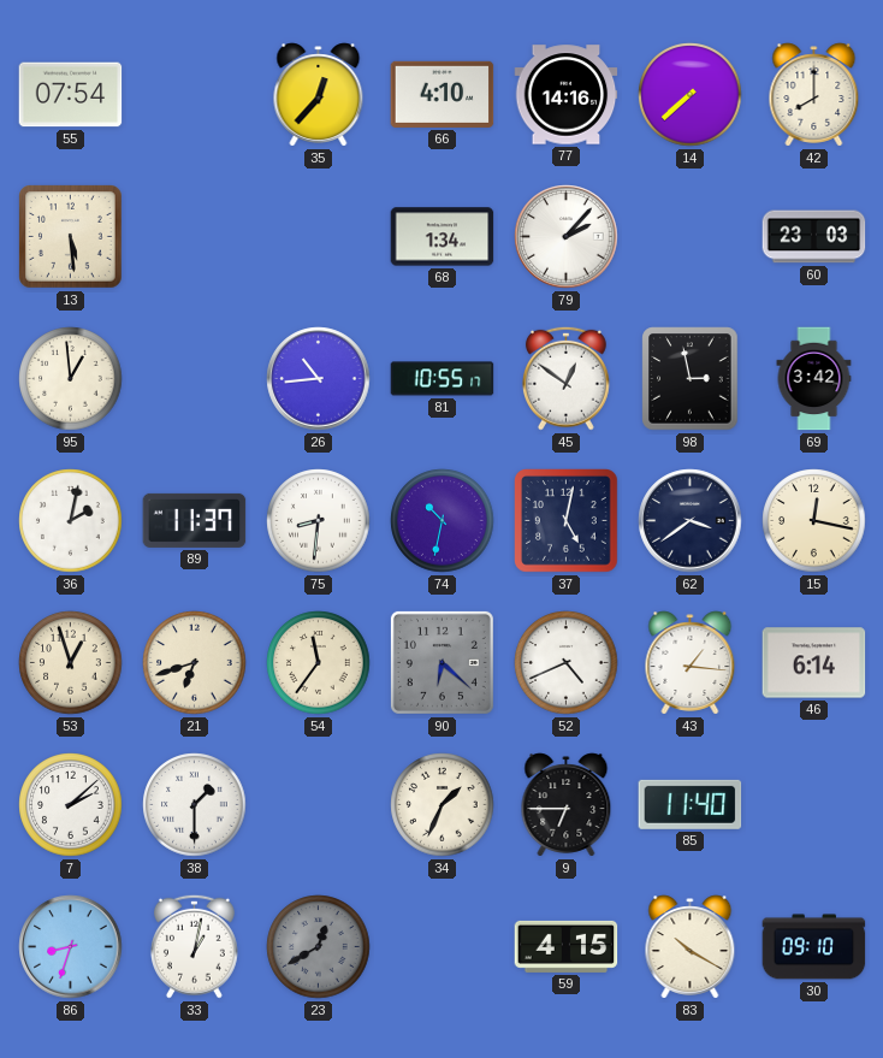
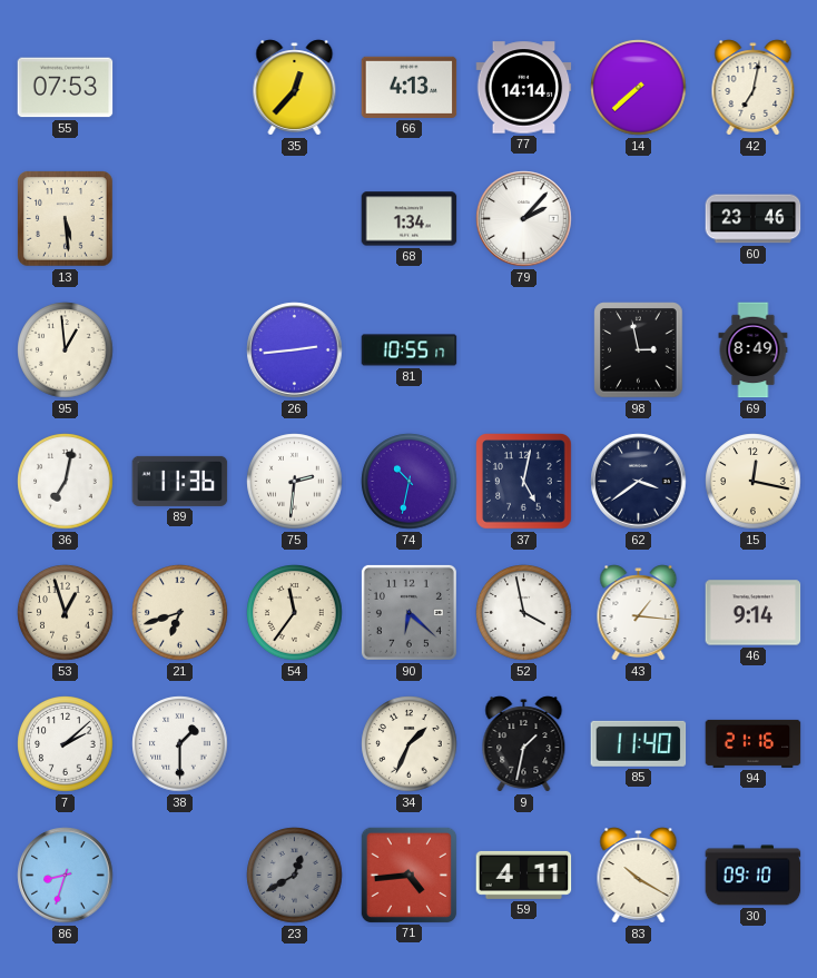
55: 07:54 -> 07:53 (66, 88)
66: 4:10 -> 4:13 (410, 87)
77: 14:16 -> 14:14 (524, 88)
42: 8:00 -> 7:02 (754, 88)
60: 23:03 -> 23:46 (754, 219)
26: 10:44 -> 2:44 (295, 350)
45: 12:51 -> none (565, 378)
69: 3:42 -> 8:49 (754, 350)
36: 2:02 -> 7:02 (66, 482)
89: 11:37 -> 11:36 (180, 481)
75: 8:31 -> 2:31 (295, 482)
52: 4:41 -> 3:58 (524, 613)
46: 6:14 -> 9:14 (754, 613)
9: 6:45 -> 1:32 (524, 744)
94: none -> 21:16 (754, 743)
33: 1:02 -> none (194, 946)
71: none -> 4:44 (408, 875)
59: 4:15 -> 4:11 (524, 875)
